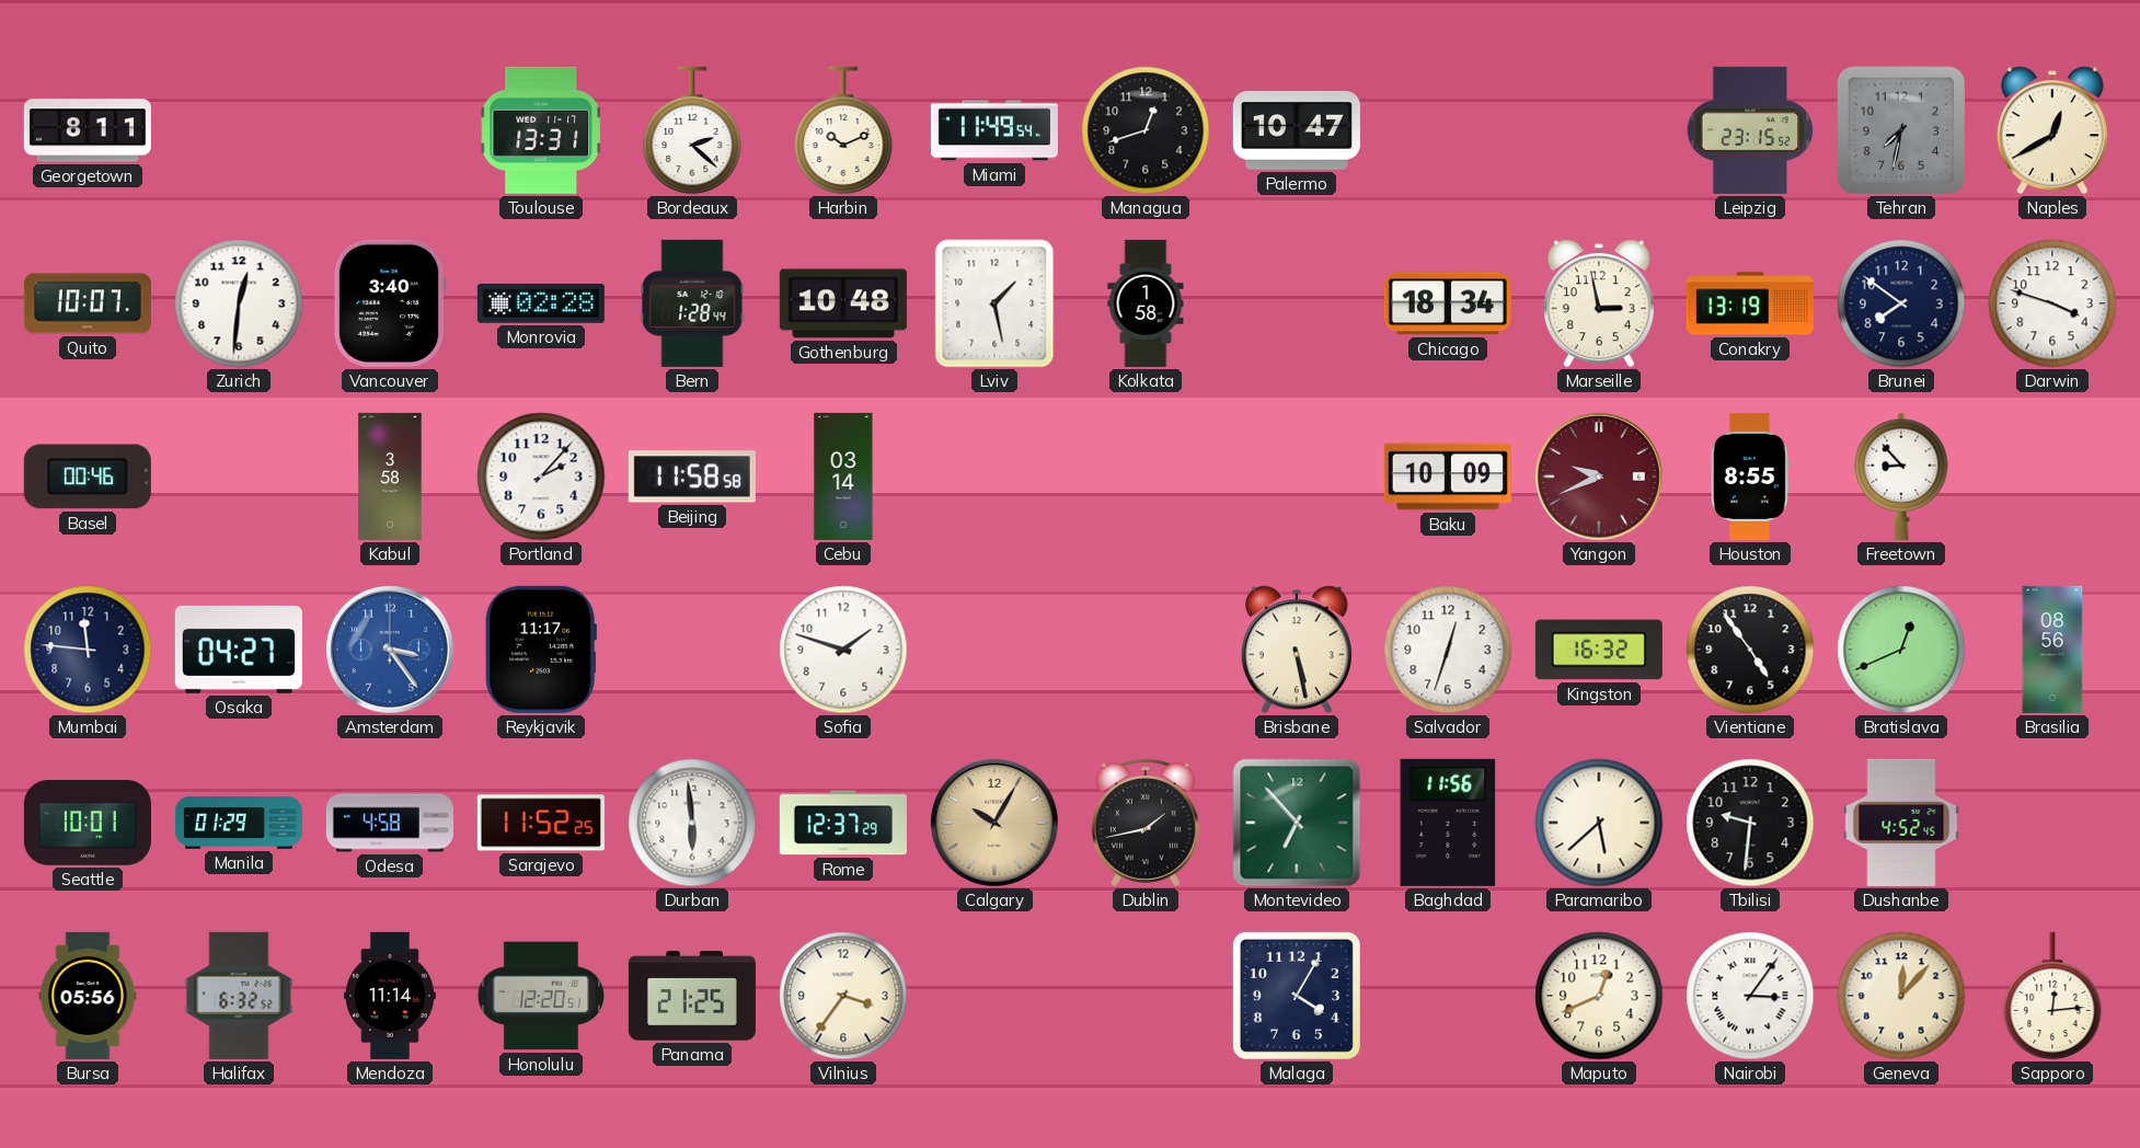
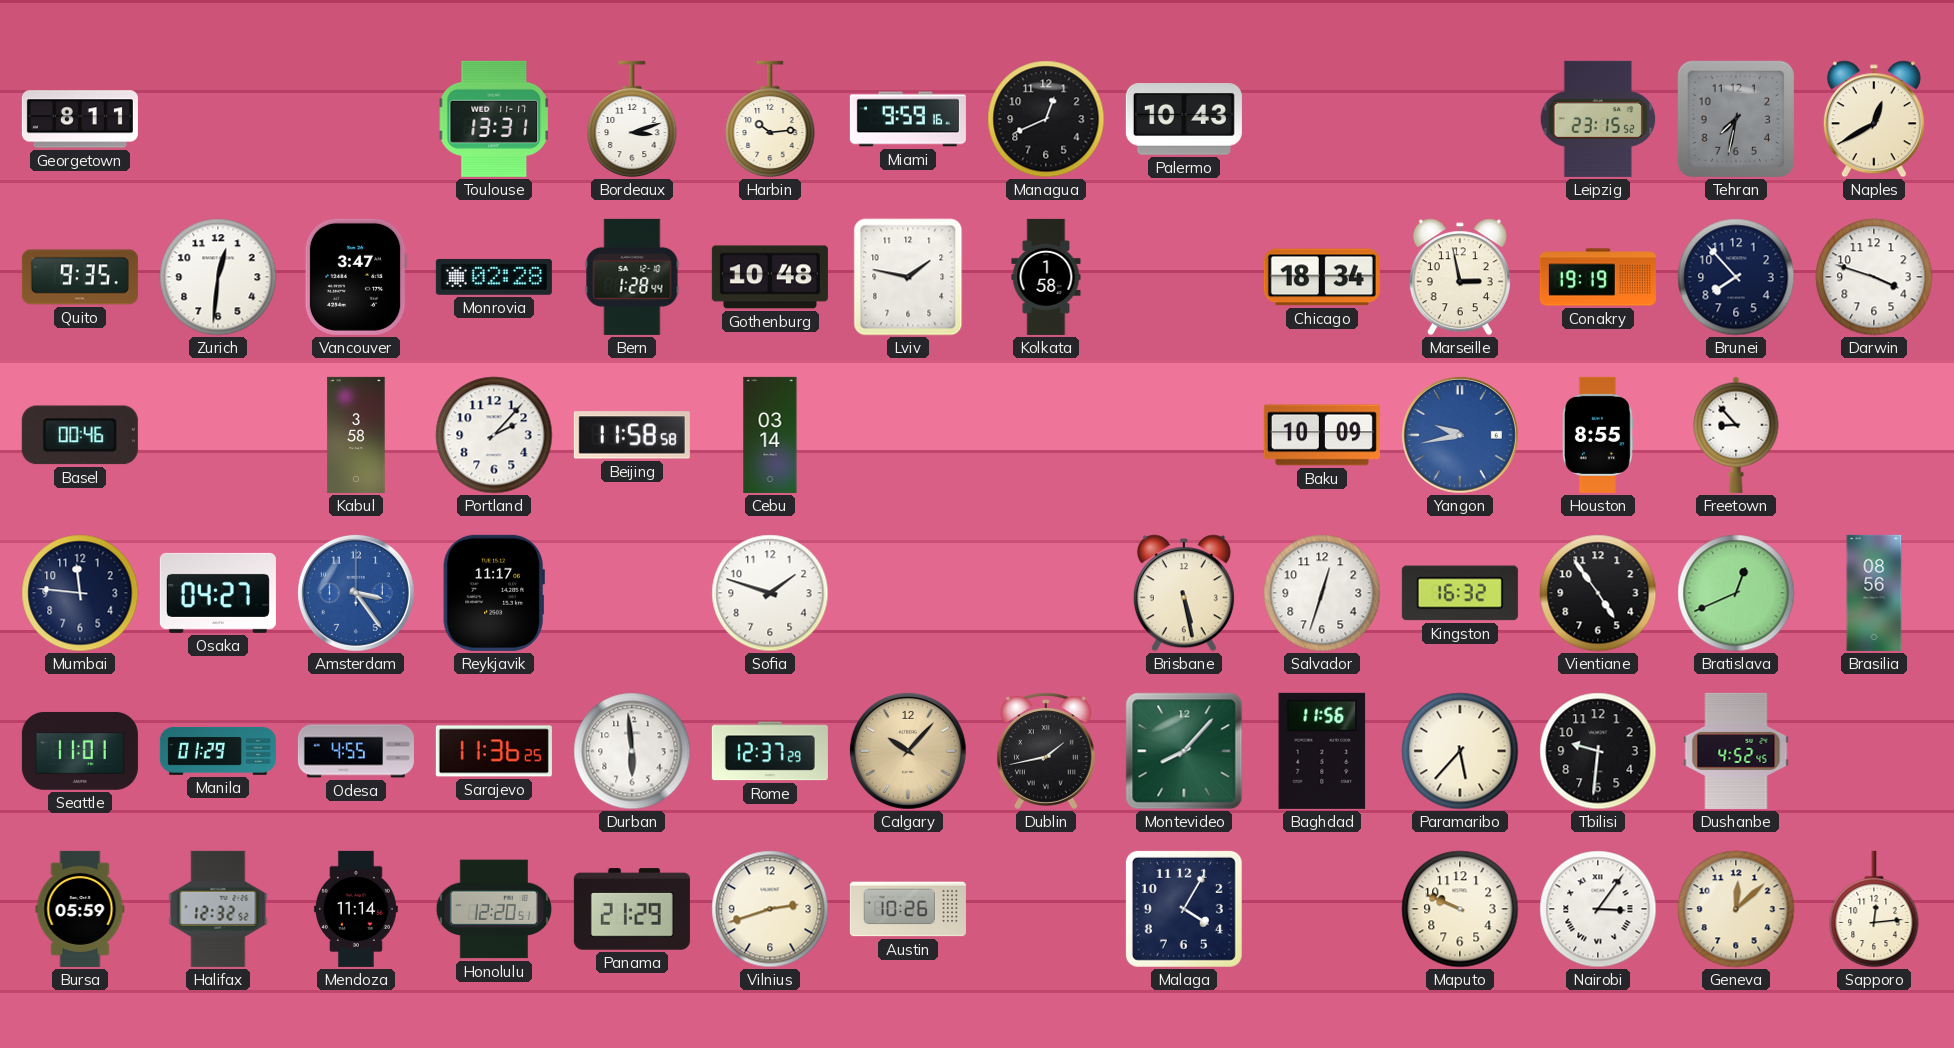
Bordeaux: 2:22 -> 3:12 (632, 119)
Harbin: 10:11 -> 10:14 (770, 119)
Miami: 11:49 -> 9:59 (908, 119)
Managua: 12:42 -> 12:41 (1046, 119)
Palermo: 10:47 -> 10:43 (1184, 119)
Quito: 10:07 -> 9:35 (80, 277)
Vancouver: 3:40 -> 3:47 (356, 277)
Lviv: 1:28 -> 1:47 (908, 277)
Conakry: 13:19 -> 19:19 (1598, 277)
Brunei: 7:51 -> 7:53 (1736, 277)
Yangon: 9:41 -> 9:43 (1460, 435)
Yangon dial: burgundy -> blue (1460, 435)
Seattle: 10:01 -> 11:01 (80, 751)
Odesa: 4:58 -> 4:55 (356, 751)
Sarajevo: 11:52 -> 11:36 (494, 751)
Calgary: 10:05 -> 10:07 (908, 751)
Montevideo: 6:53 -> 8:07 (1184, 751)
Paramaribo: 5:38 -> 5:37 (1460, 751)
Bursa: 05:56 -> 05:59 (80, 909)
Halifax: 6:32 -> 12:32 (218, 909)
Panama: 21:25 -> 21:29 (632, 909)
Vilnius: 3:36 -> 2:42 (770, 909)
Austin: none -> 10:26 (908, 909)
Maputo: 12:41 -> 9:49 (1460, 909)
Geneva: 12:07 -> 12:08 (1736, 909)
